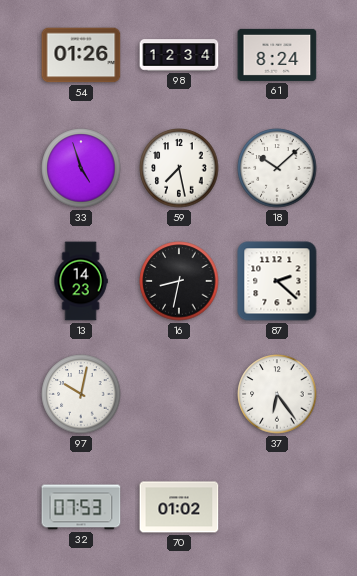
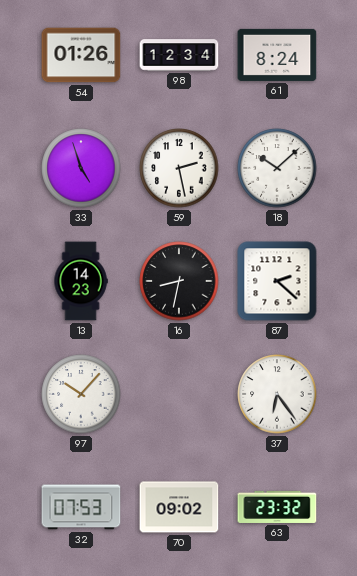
59: 7:28 -> 2:28 (179, 168)
97: 10:02 -> 10:07 (81, 394)
70: 01:02 -> 09:02 (179, 507)
63: none -> 23:32 (277, 507)
